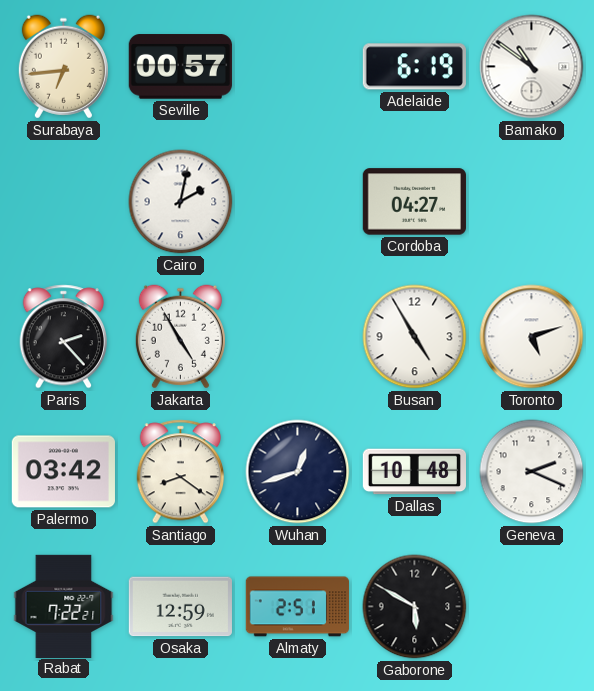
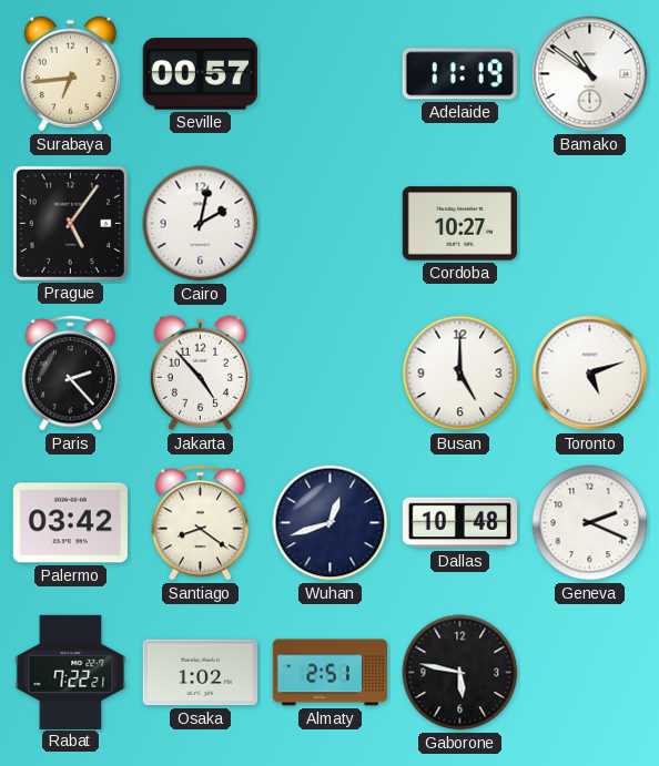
Adelaide: 6:19 -> 11:19 (459, 74)
Prague: none -> 5:06 (70, 223)
Cordoba: 04:27 -> 10:27 (459, 224)
Jakarta: 4:55 -> 4:53 (200, 374)
Busan: 4:55 -> 5:00 (460, 374)
Osaka: 12:59 -> 1:02 (200, 673)
Gaborone: 5:50 -> 5:47 (460, 673)
